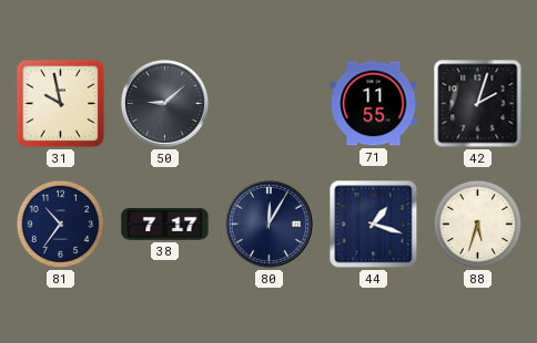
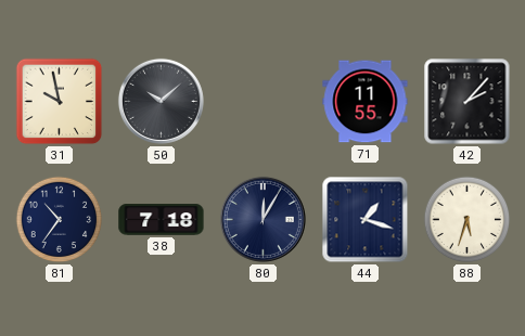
50: 9:08 -> 10:08 (161, 101)
42: 2:03 -> 2:07 (468, 102)
38: 7:17 -> 7:18 (162, 220)
